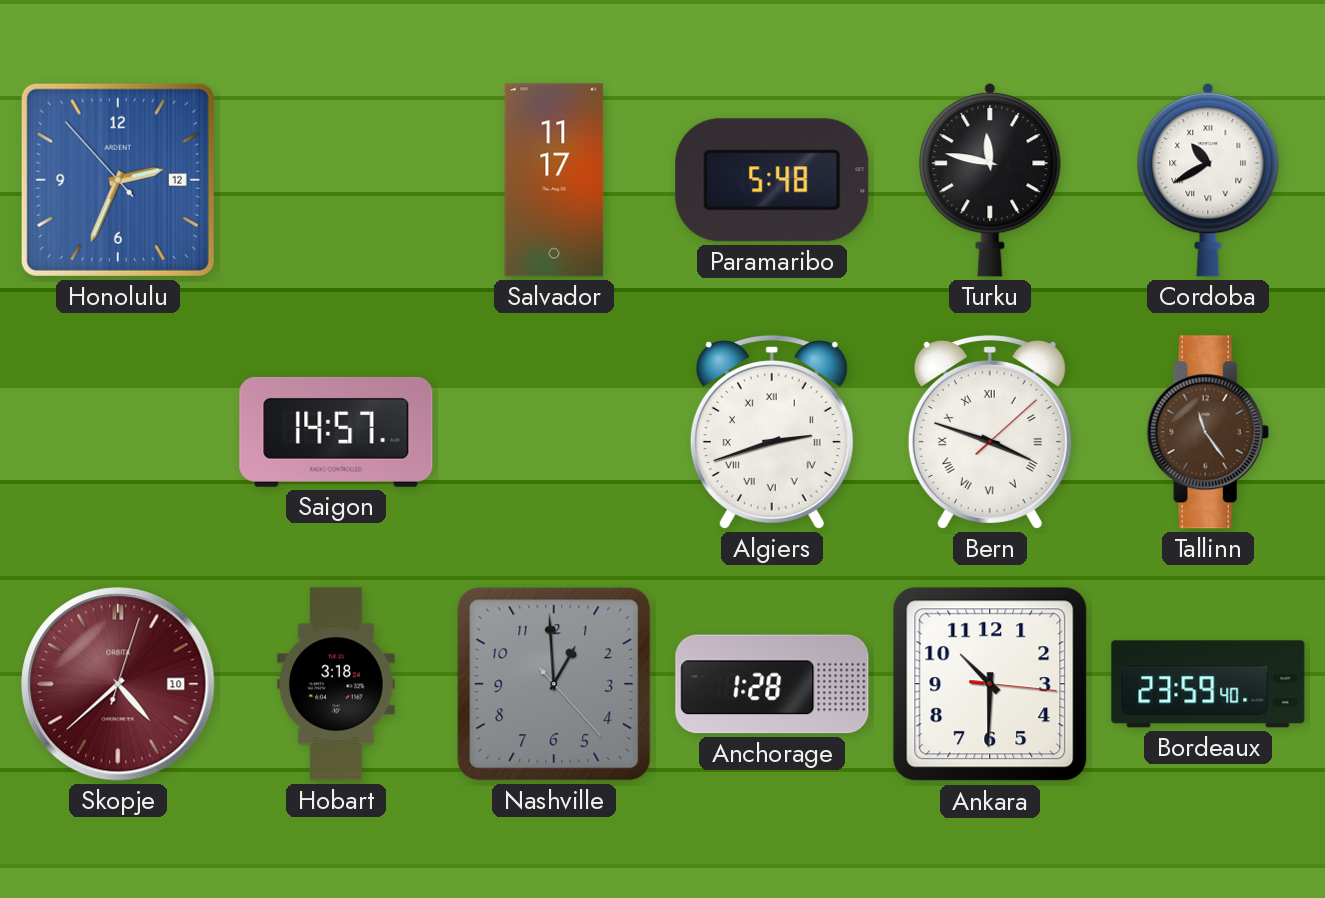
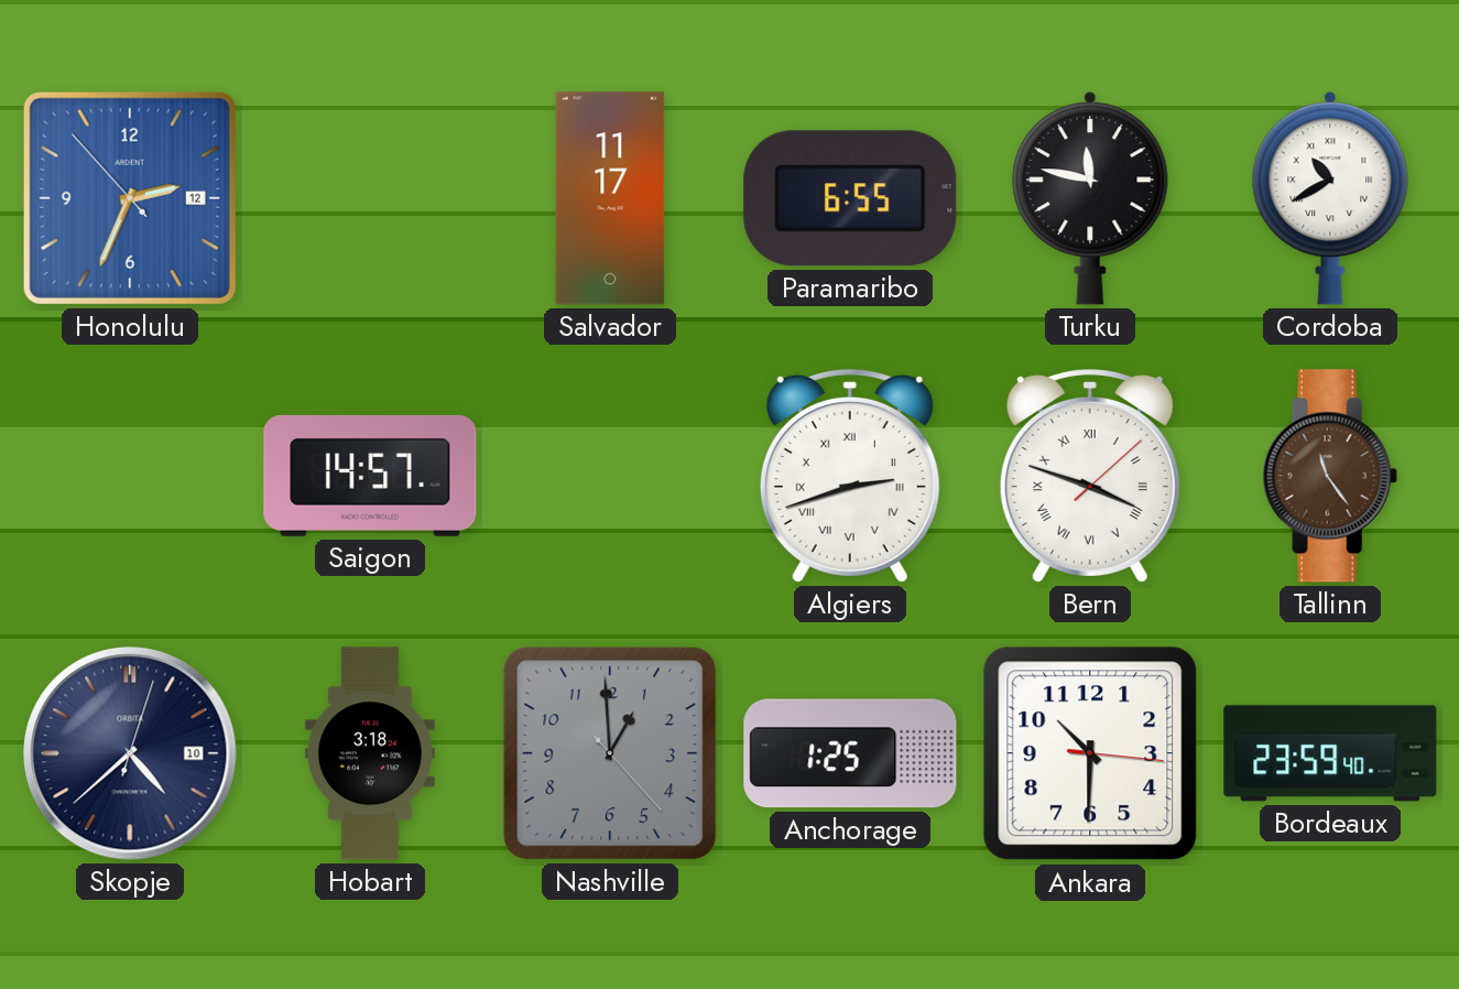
Paramaribo: 5:48 -> 6:55 (850, 198)
Skopje dial: burgundy -> navy (130, 753)
Anchorage: 1:28 -> 1:25 (850, 753)
